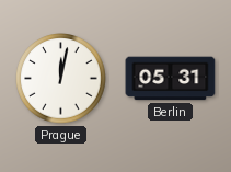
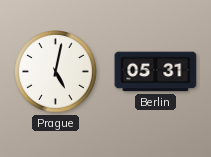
Prague: 12:02 -> 5:02 (56, 72)
